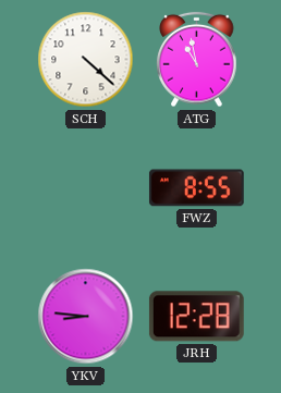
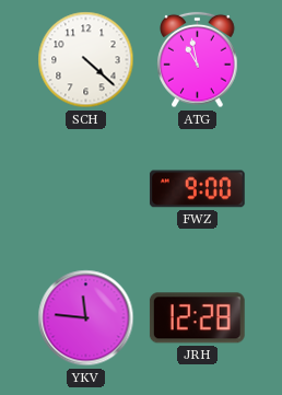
FWZ: 8:55 -> 9:00 (197, 189)
YKV: 8:46 -> 11:46 (86, 318)
